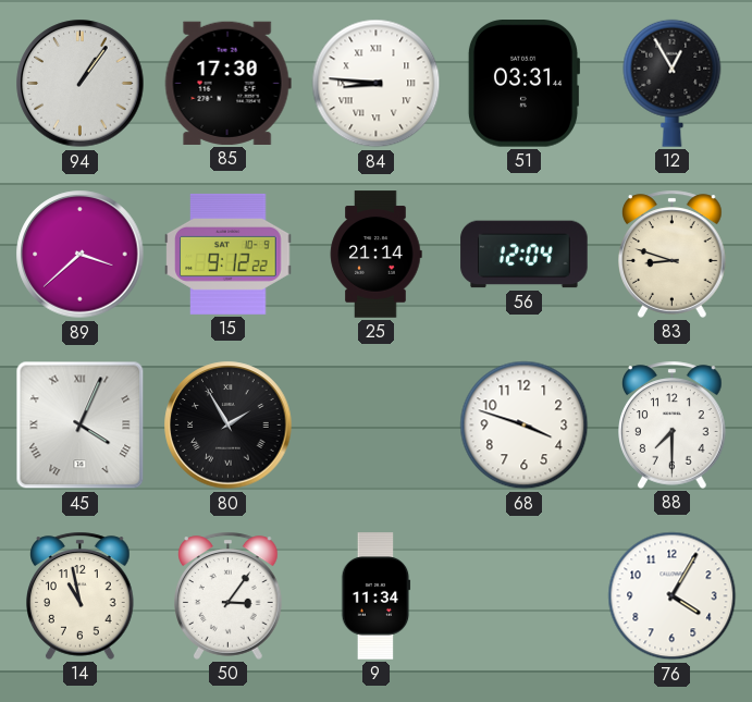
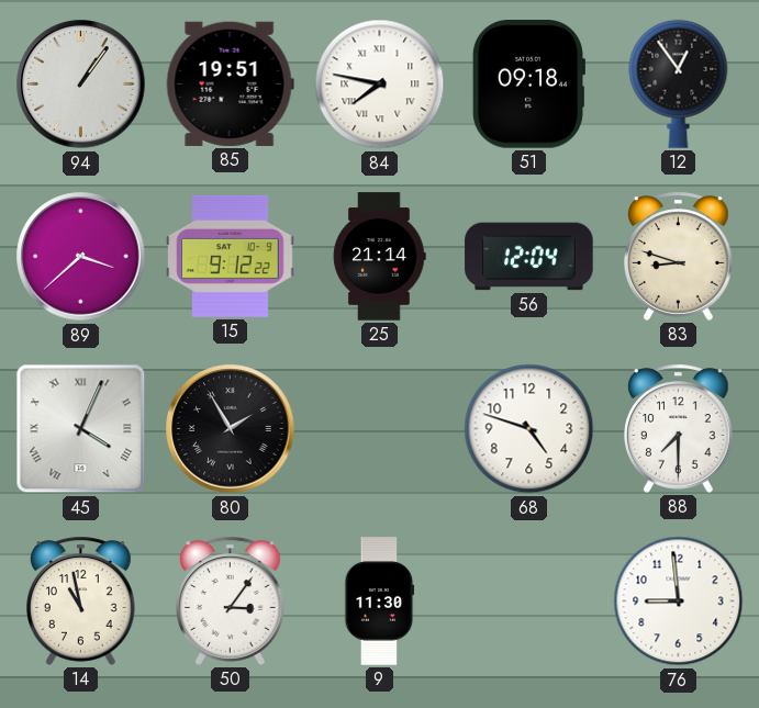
85: 17:30 -> 19:51 (230, 83)
84: 8:46 -> 7:47 (380, 85)
51: 03:31 -> 09:18 (527, 85)
12: 12:55 -> 12:54 (679, 83)
68: 3:48 -> 4:48 (529, 429)
9: 11:34 -> 11:30 (380, 602)
76: 4:05 -> 8:59 (679, 602)
